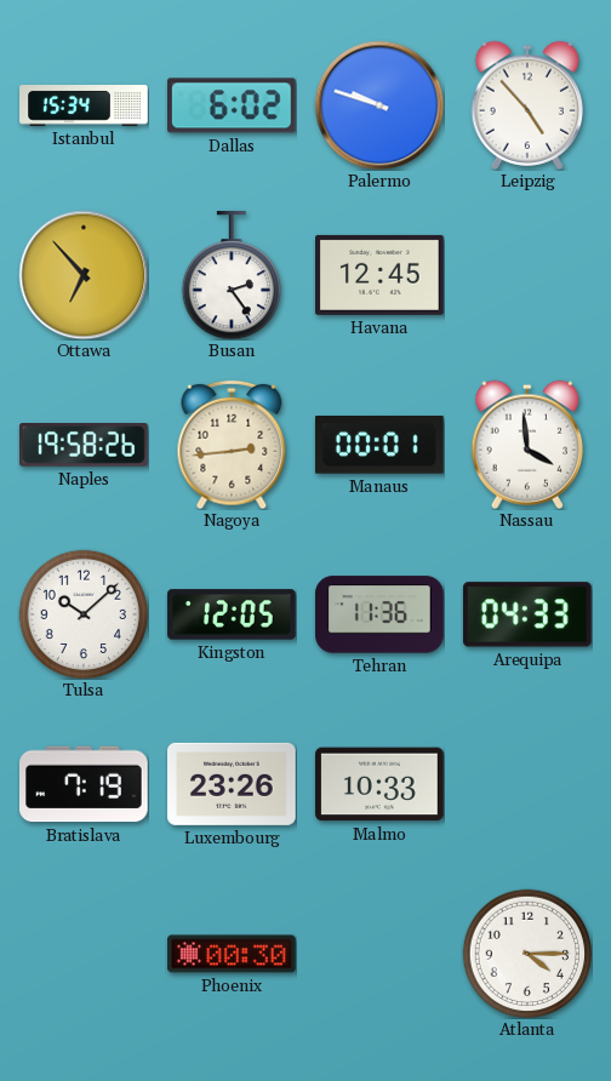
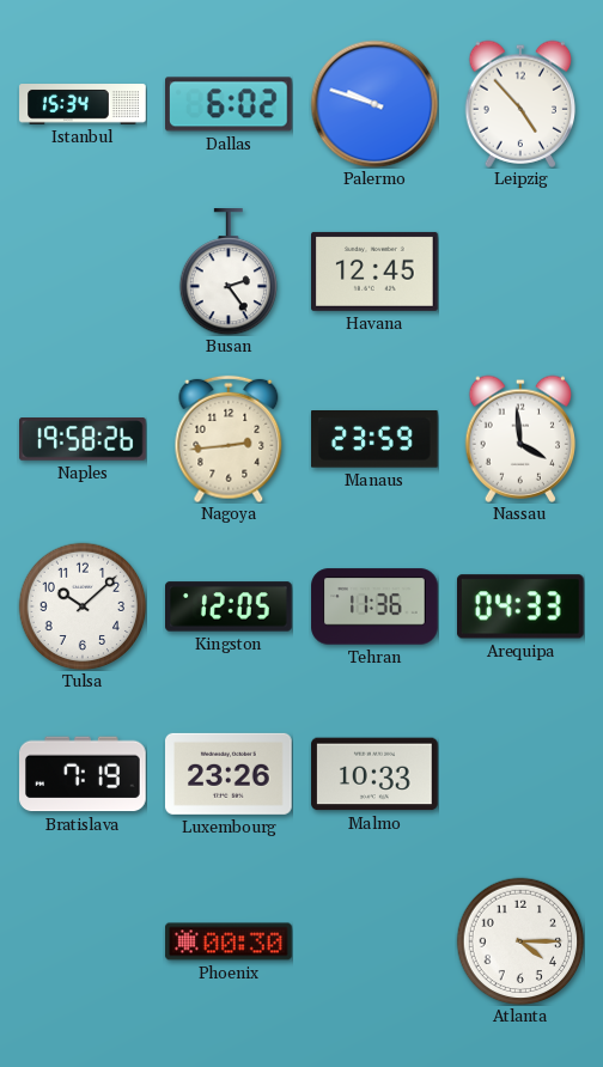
Ottawa: 6:53 -> none (84, 275)
Manaus: 00:01 -> 23:59 (376, 439)
